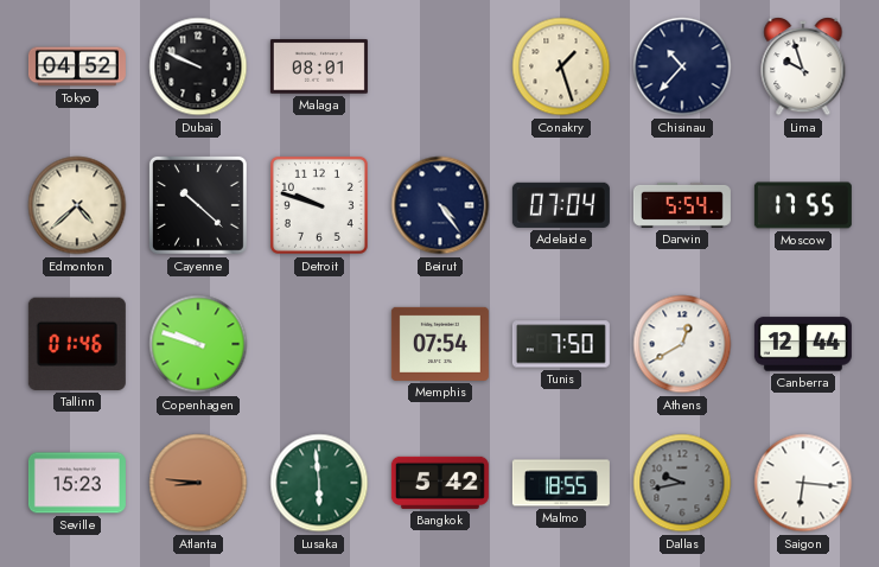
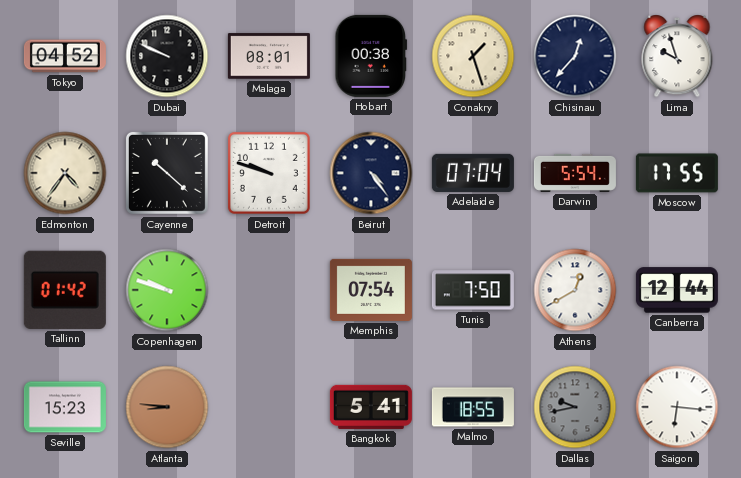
Hobart: none -> 00:38 (371, 56)
Chisinau: 10:37 -> 12:37 (575, 56)
Edmonton: 4:38 -> 4:36 (65, 173)
Tallinn: 01:46 -> 01:42 (65, 290)
Lusaka: 5:59 -> none (319, 483)
Bangkok: 5:42 -> 5:41 (371, 407)
